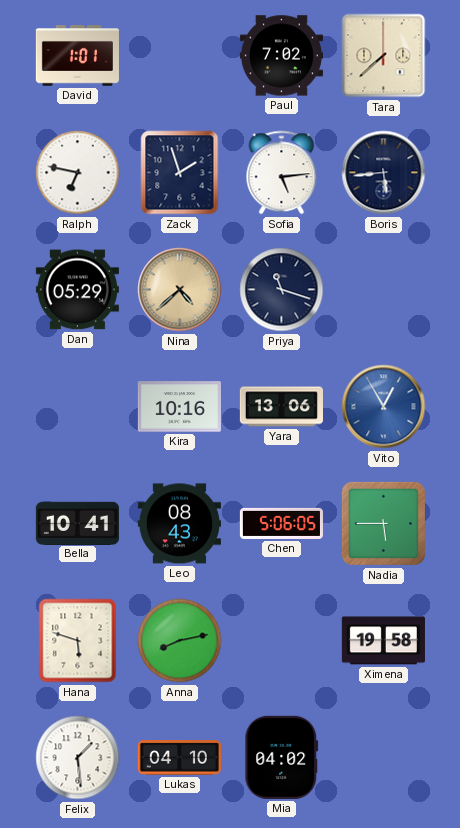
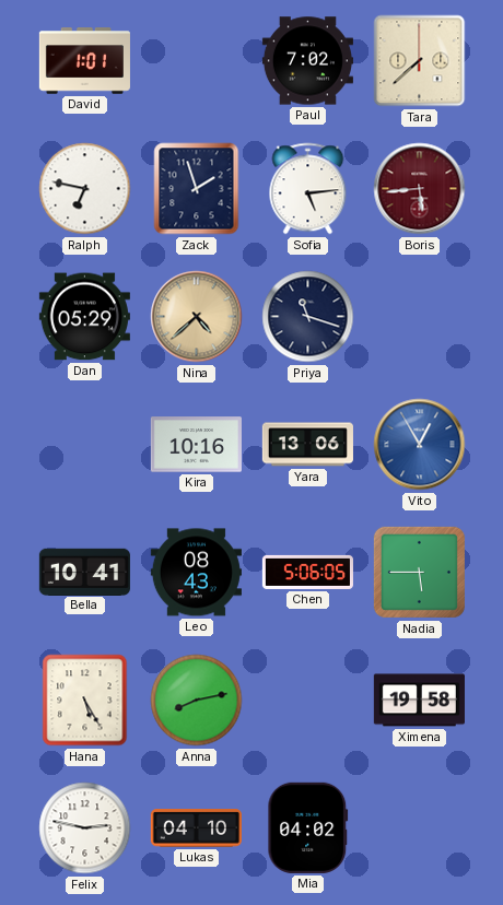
Boris dial: navy -> burgundy (420, 189)
Hana: 5:48 -> 5:25 (85, 701)
Felix: 1:29 -> 2:47 (85, 828)
